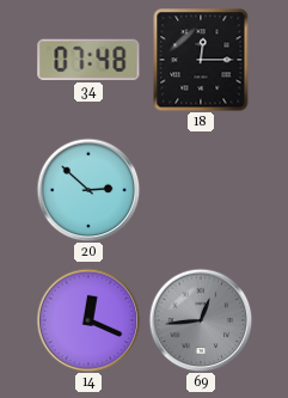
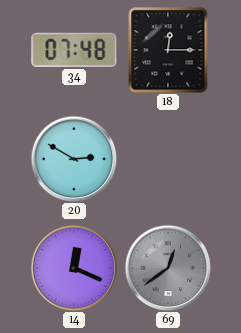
20: 2:52 -> 2:50 (74, 159)
69: 12:44 -> 12:39 (168, 268)
